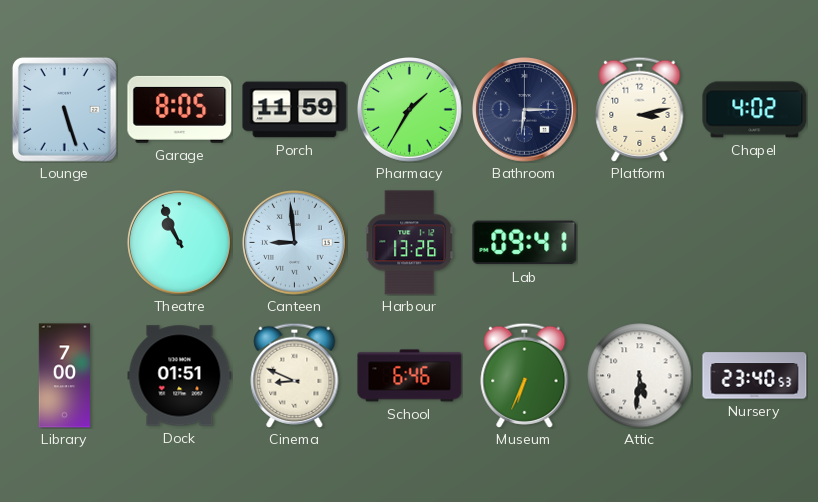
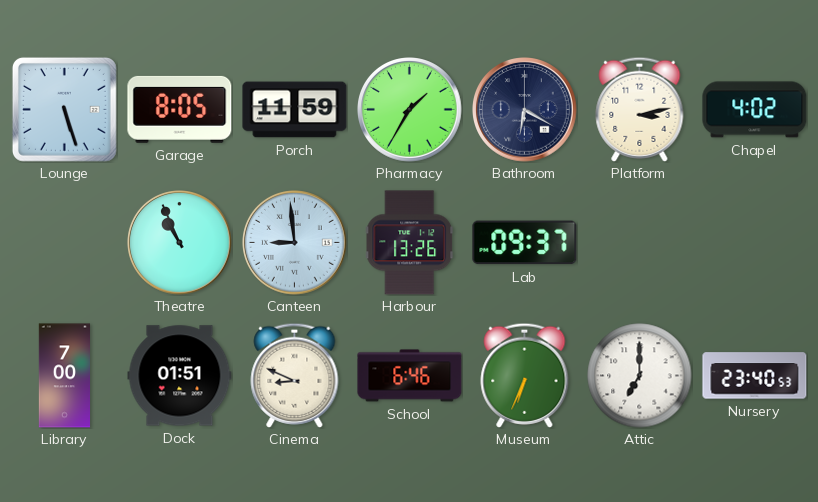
Bathroom: 6:15 -> 6:20 (525, 110)
Lab: 09:41 -> 09:37 (525, 243)
Attic: 5:31 -> 7:00 (640, 376)
